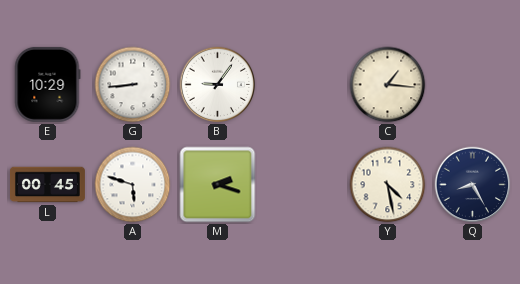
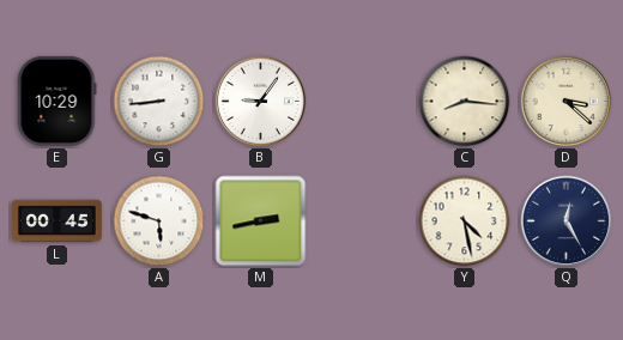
C: 1:16 -> 8:16 (465, 102)
D: none -> 3:22 (567, 102)
M: 2:18 -> 2:43 (261, 221)
Q: 8:25 -> 12:25 (567, 221)
